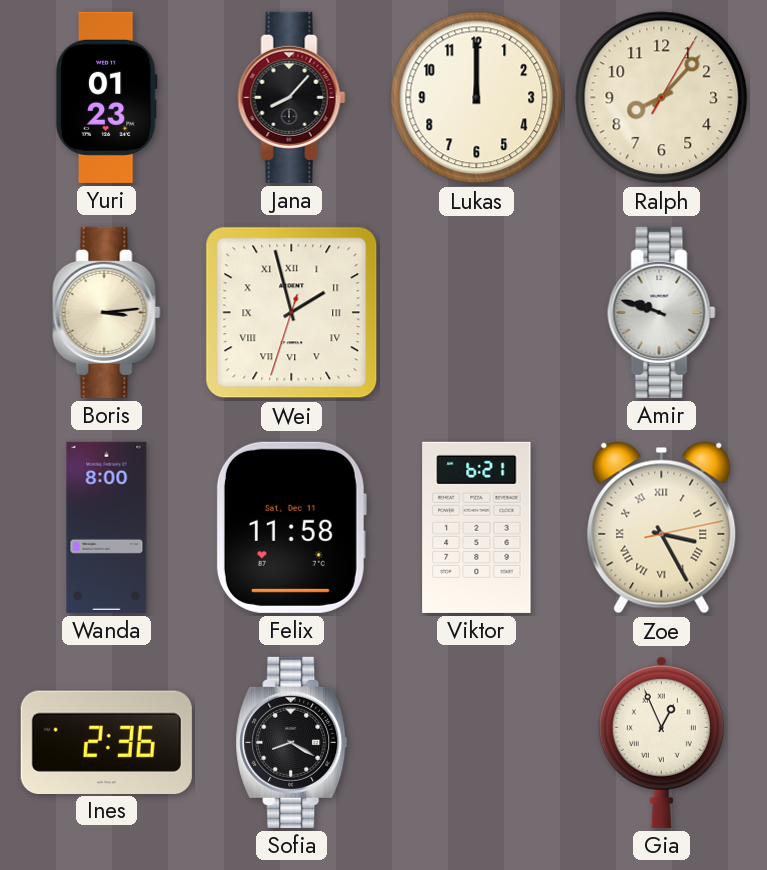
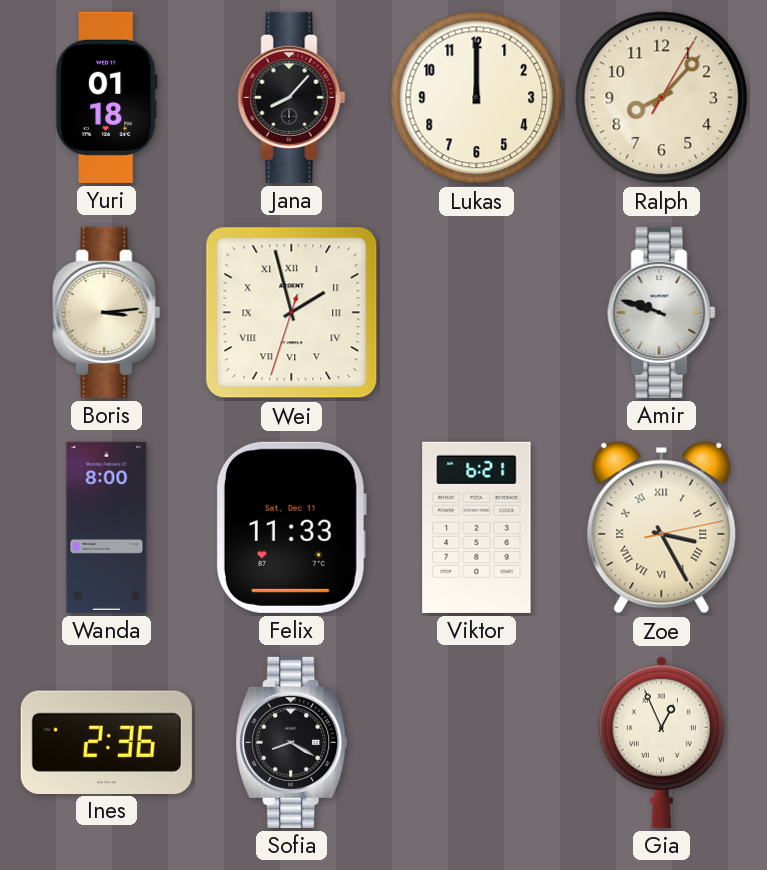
Yuri: 01:23 -> 01:18 (106, 97)
Felix: 11:58 -> 11:33 (291, 527)
